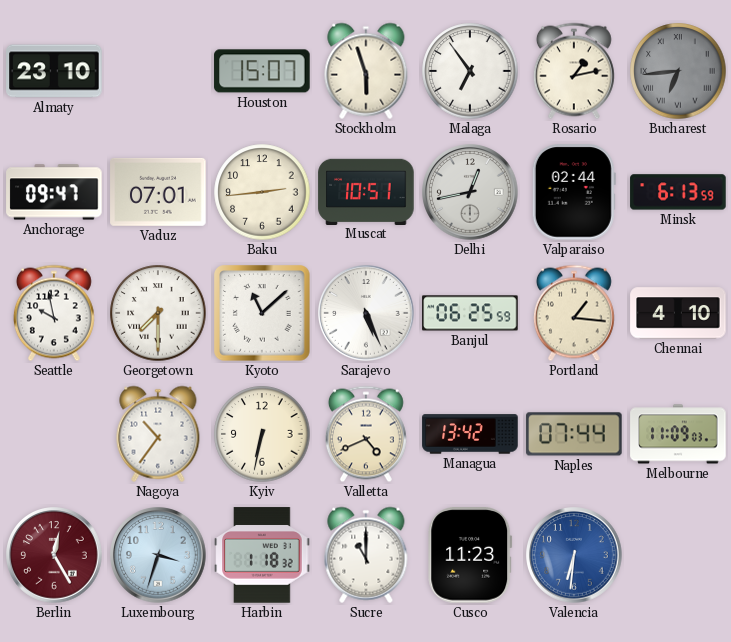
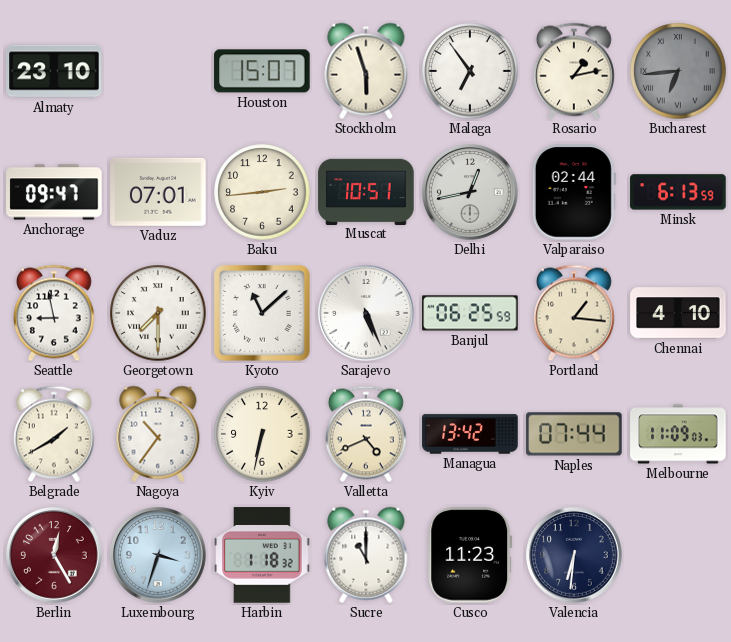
Seattle: 9:58 -> 8:58 (54, 313)
Belgrade: none -> 1:40 (54, 434)
Valencia dial: blue -> navy (574, 555)
